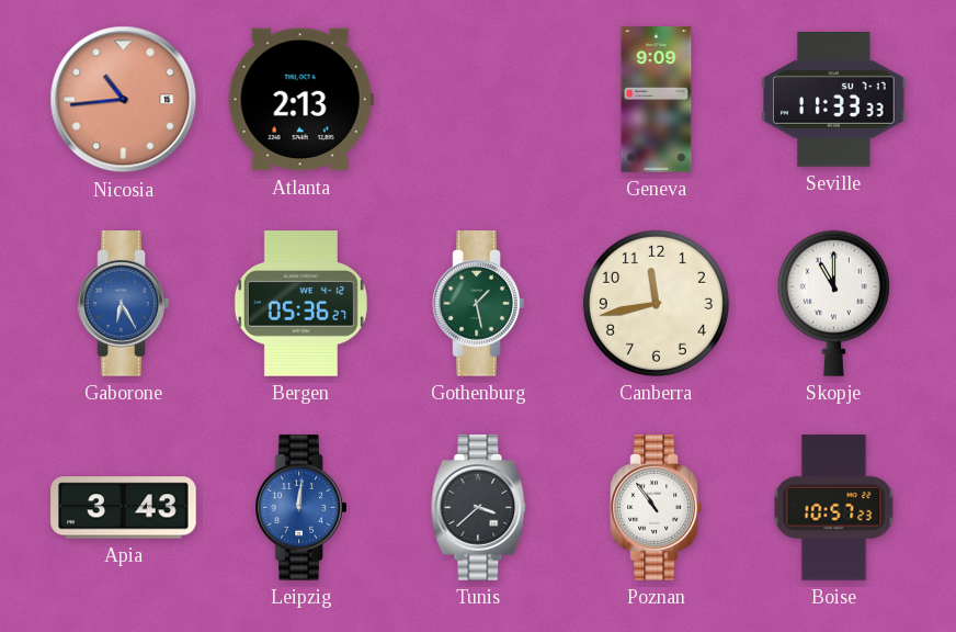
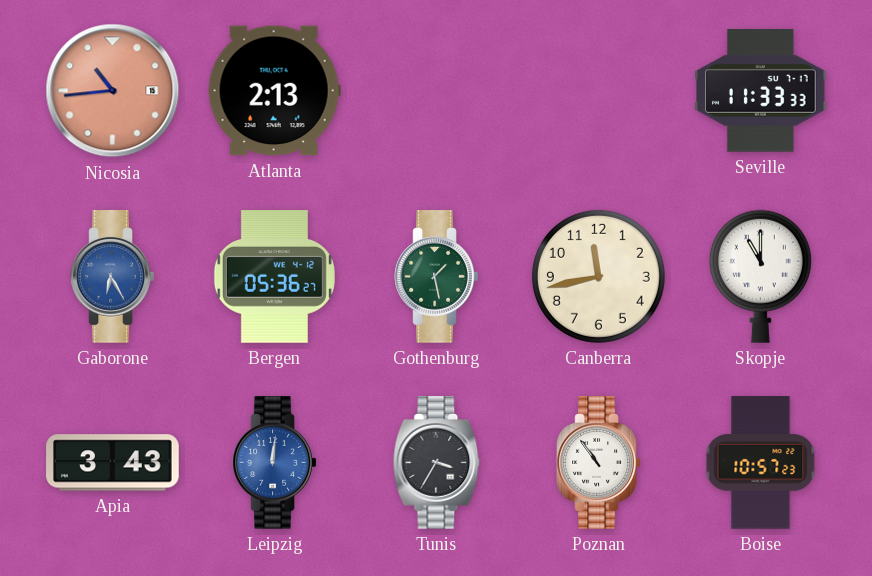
Geneva: 9:09 -> none (657, 100)
Tunis: 3:38 -> 3:35 (437, 463)
